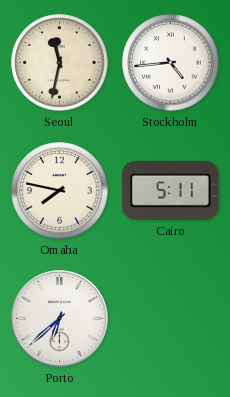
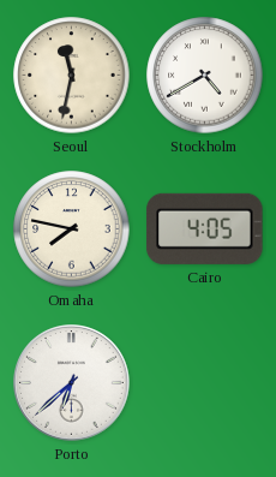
Stockholm: 4:44 -> 4:40 (205, 76)
Cairo: 5:11 -> 4:05 (205, 228)
